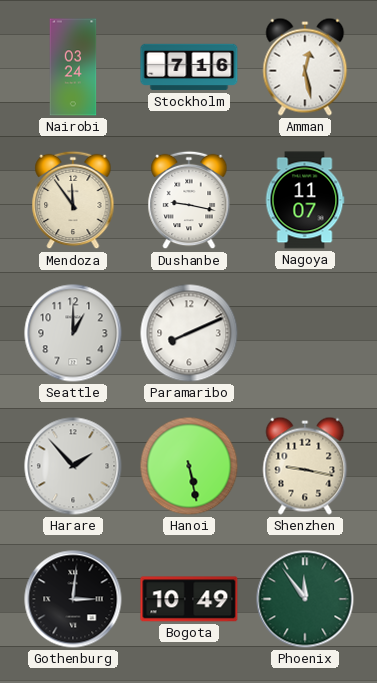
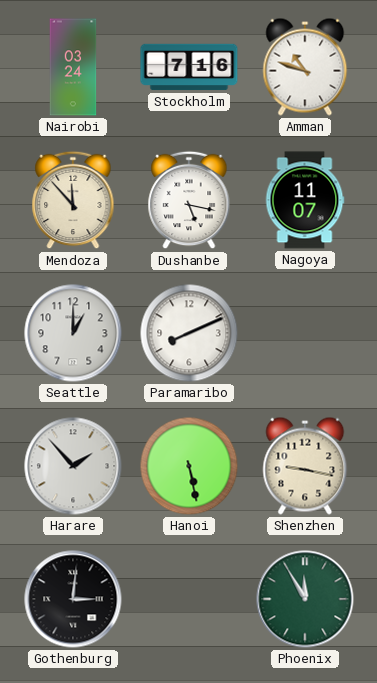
Amman: 12:28 -> 10:48 (305, 67)
Mendoza: 11:54 -> 11:53 (73, 200)
Dushanbe: 9:17 -> 5:17 (189, 200)
Bogota: 10:49 -> none (189, 599)
Phoenix: 11:54 -> 11:55 (305, 599)
